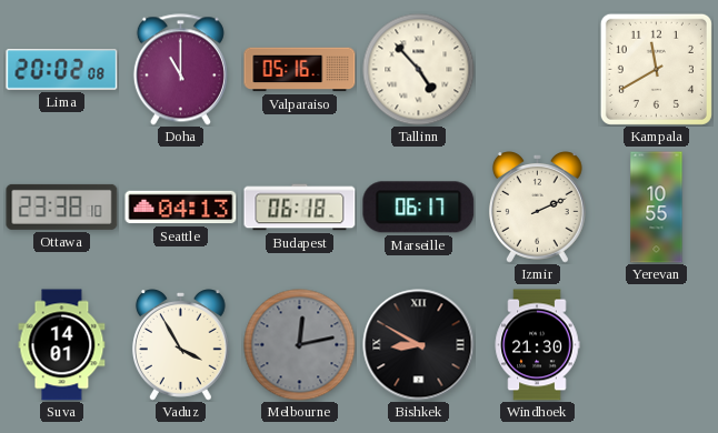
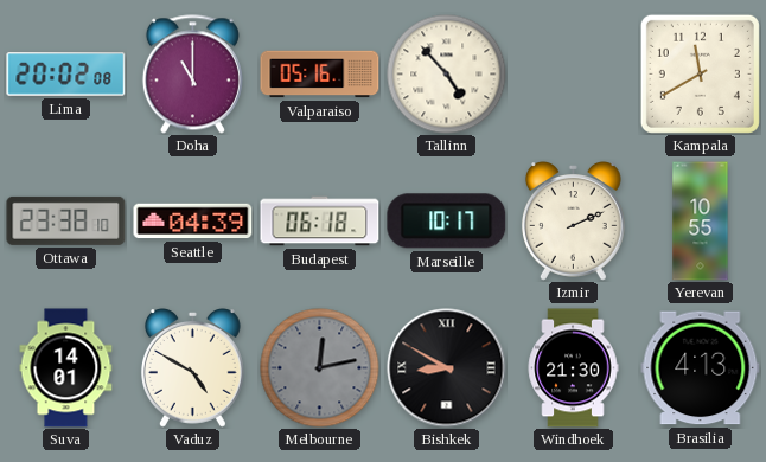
Seattle: 04:13 -> 04:39 (193, 222)
Marseille: 06:17 -> 10:17 (447, 222)
Vaduz: 3:55 -> 4:50 (192, 368)
Brasilia: none -> 4:13 (701, 368)
